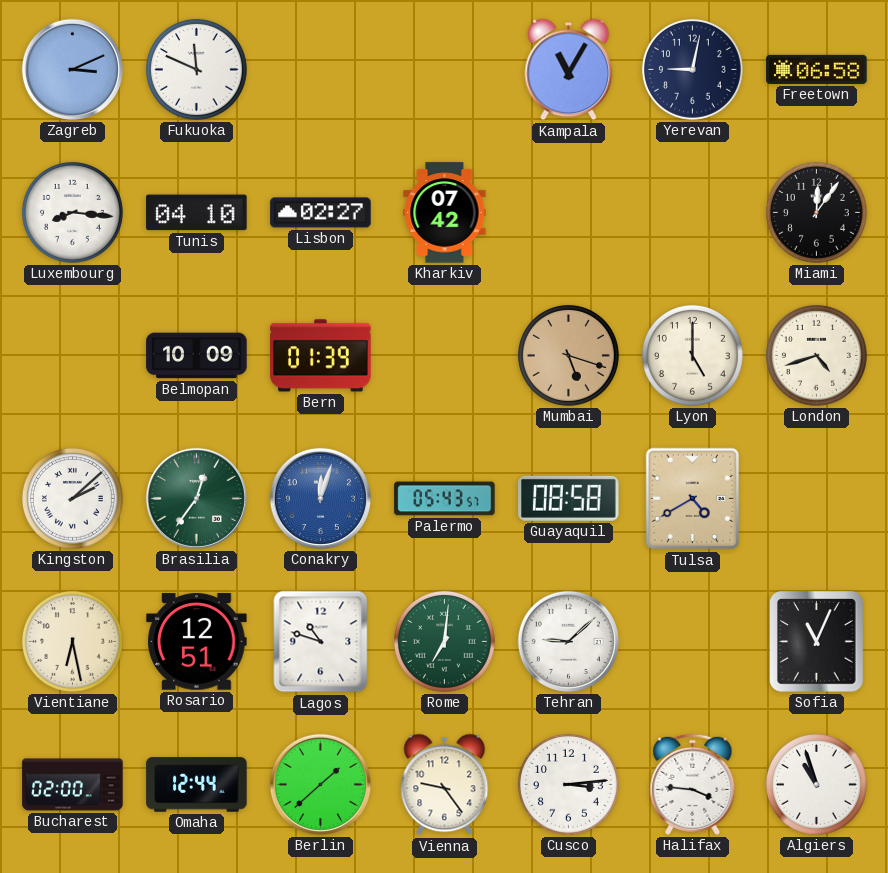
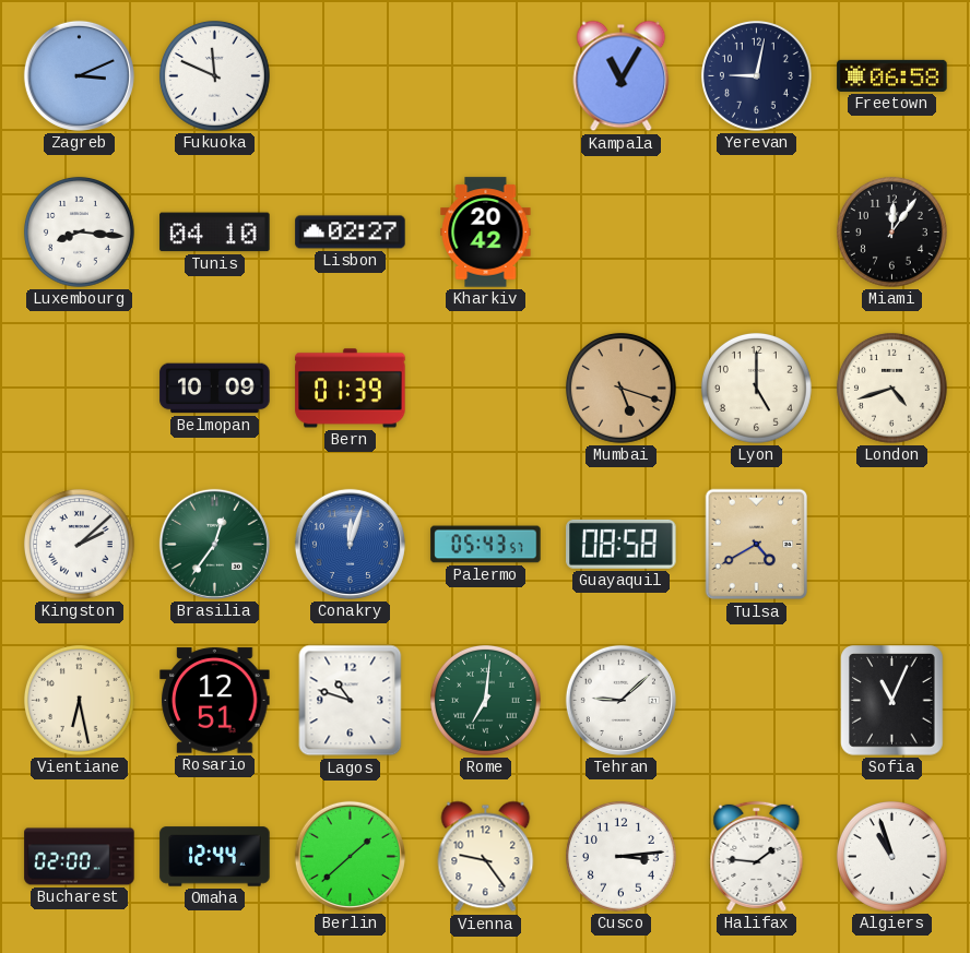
Kharkiv: 07:42 -> 20:42 (486, 233)
Halifax: 3:46 -> 1:46 (757, 856)
